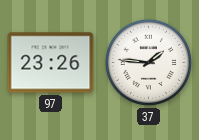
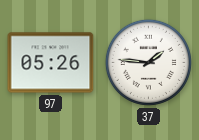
97: 23:26 -> 05:26 (51, 63)
